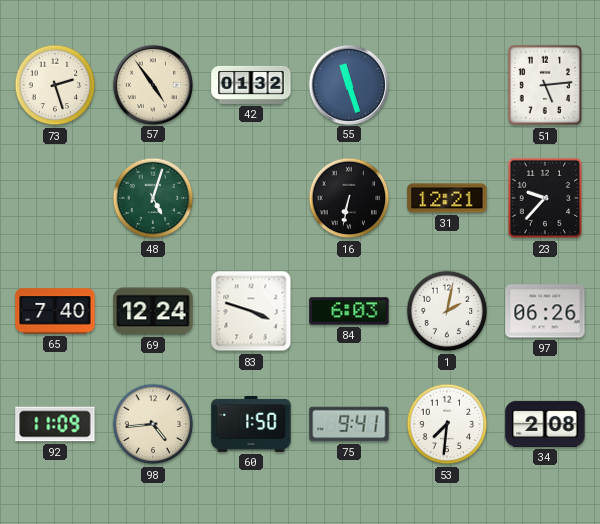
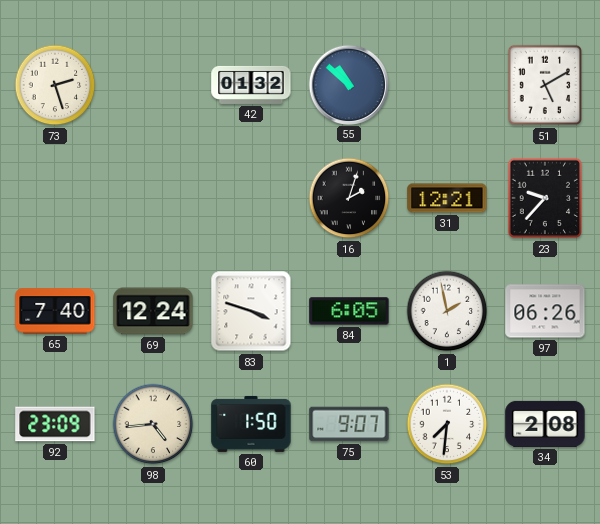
57: 4:54 -> none (152, 84)
55: 11:27 -> 10:52 (348, 84)
51: 5:14 -> 5:10 (544, 85)
48: 5:03 -> none (153, 198)
16: 6:32 -> 2:03 (349, 198)
84: 6:03 -> 6:05 (349, 311)
1: 2:02 -> 1:58 (447, 311)
92: 11:09 -> 23:09 (55, 424)
75: 9:41 -> 9:07 (349, 424)
